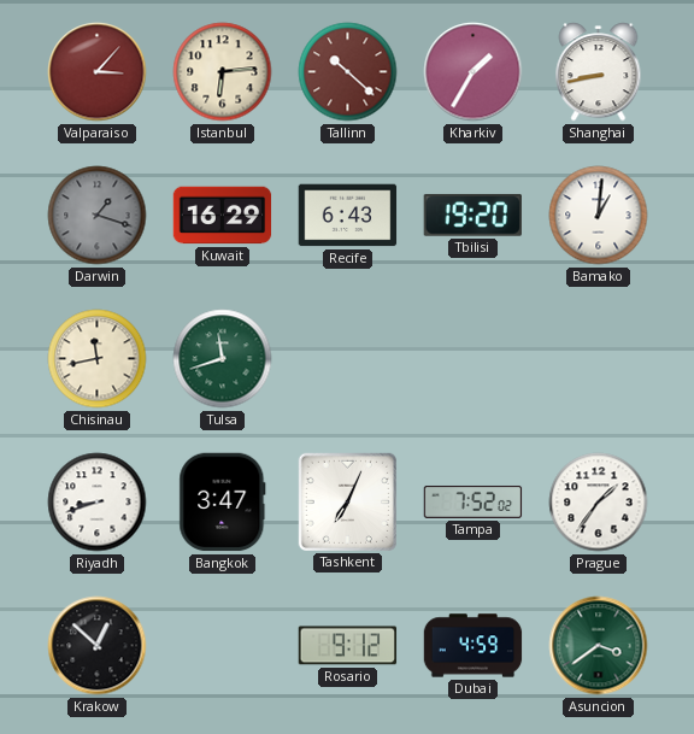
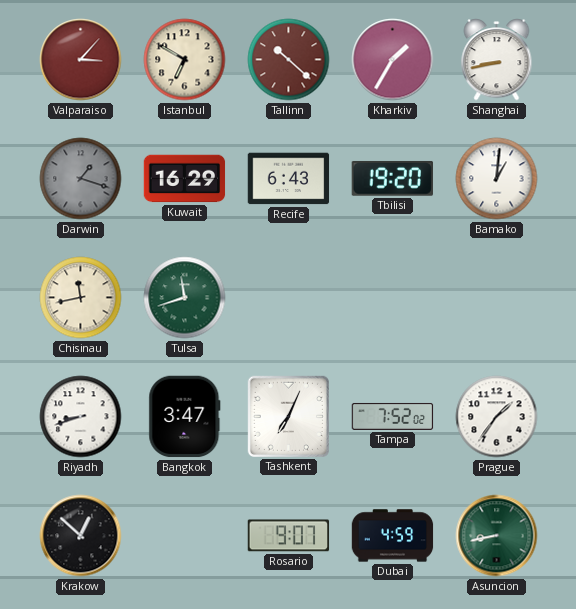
Istanbul: 6:14 -> 6:50 (185, 60)
Rosario: 9:12 -> 9:07 (289, 536)
Asuncion: 3:39 -> 8:43 (497, 536)
